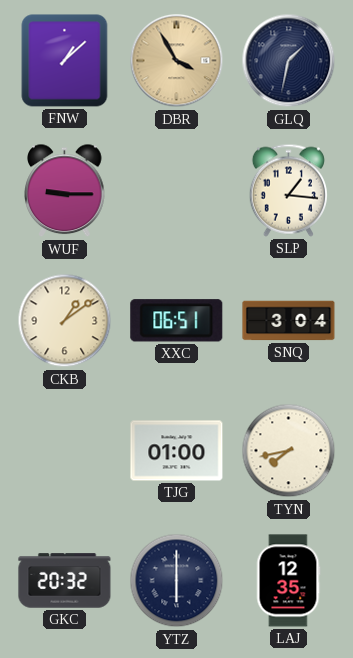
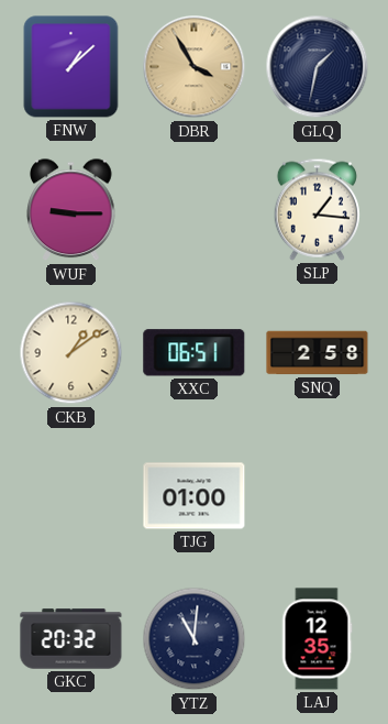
SNQ: 3:04 -> 2:58 (318, 353)
TYN: 7:43 -> none (289, 451)
YTZ: 6:00 -> 11:01 (195, 639)
